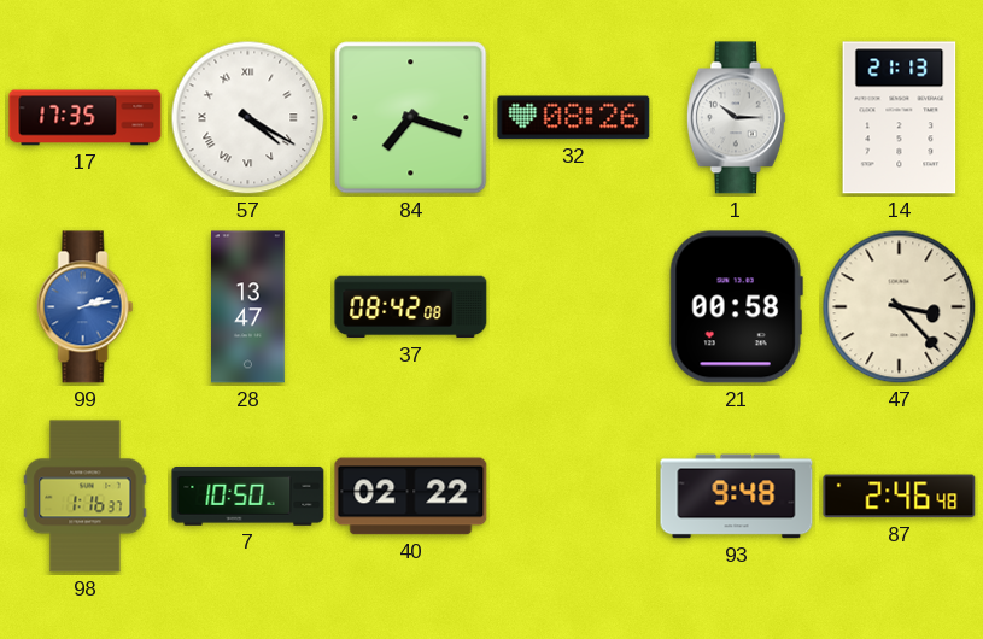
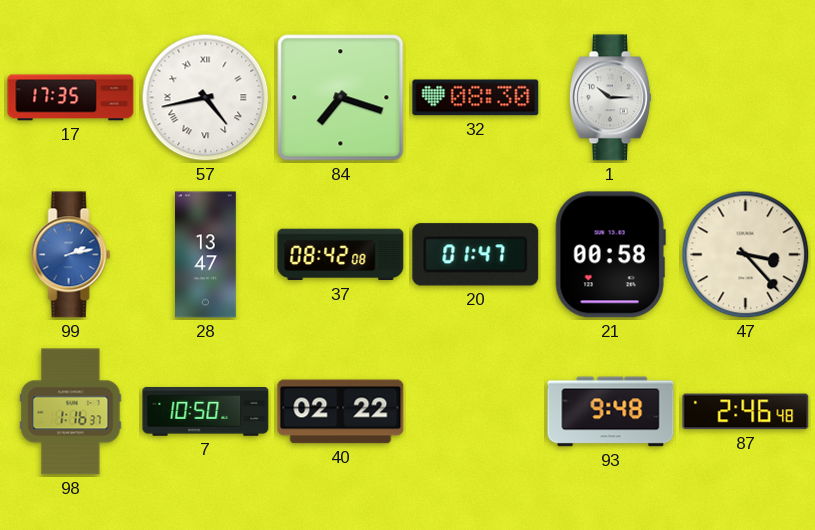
57: 4:20 -> 4:43 (206, 98)
32: 08:26 -> 08:30 (476, 98)
14: 21:13 -> none (900, 118)
20: none -> 01:47 (476, 255)
